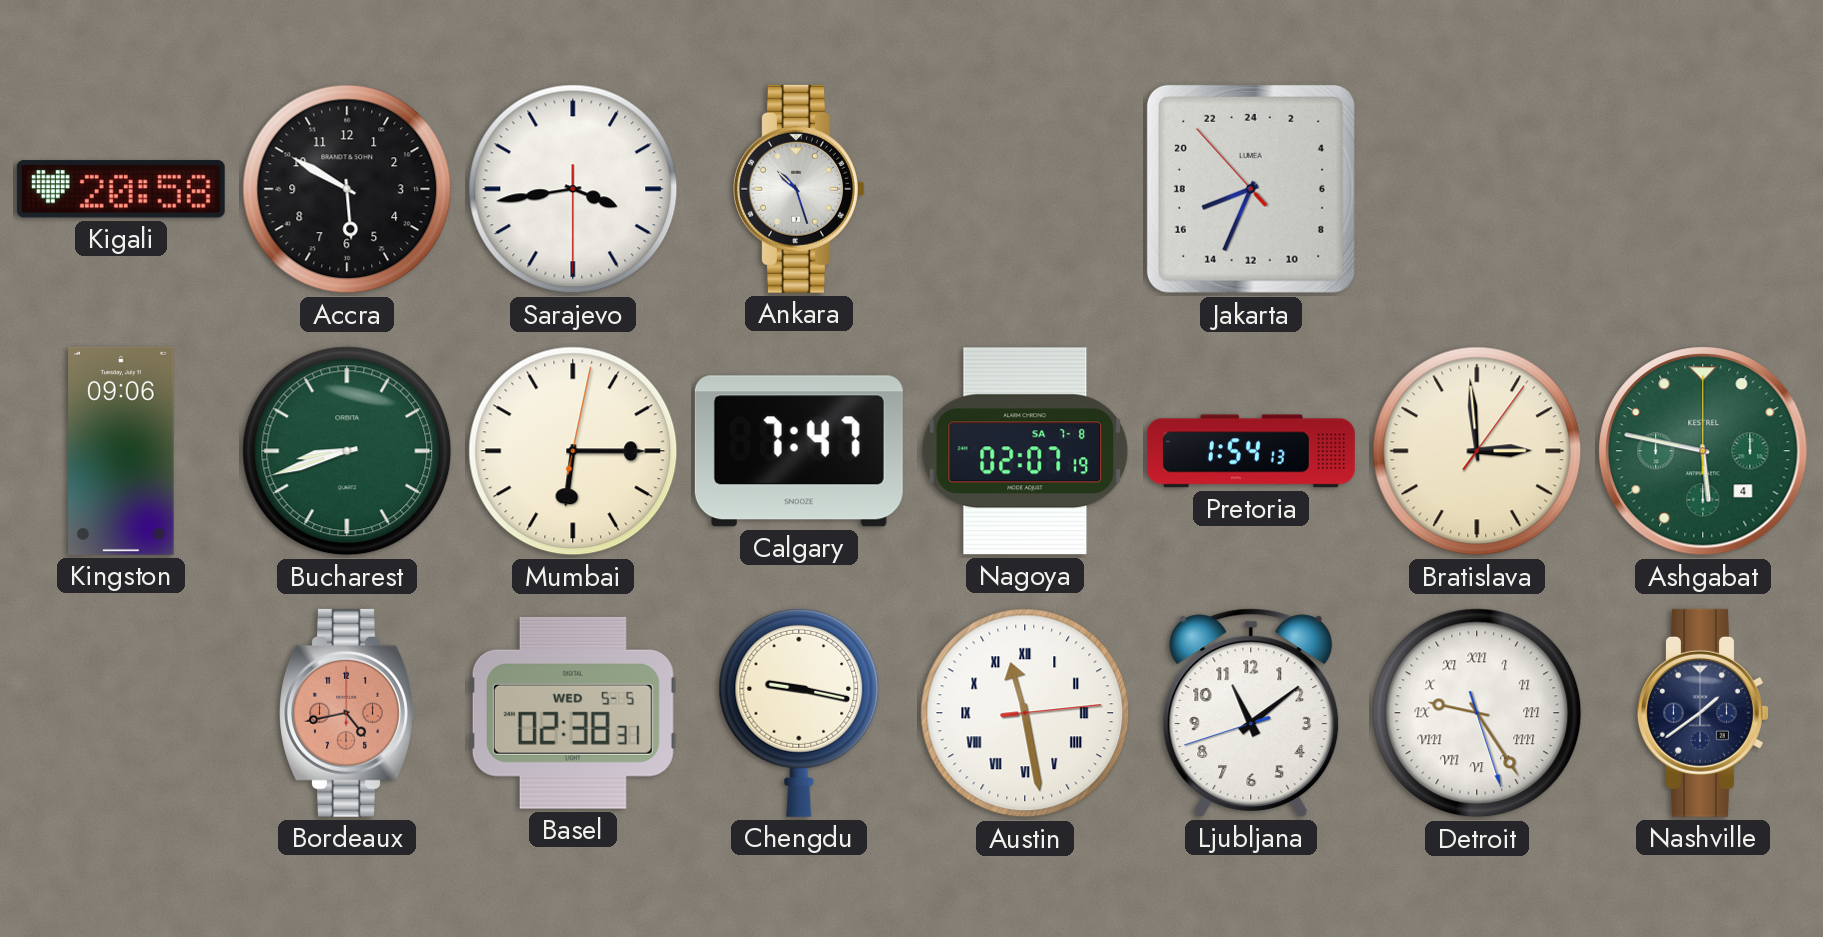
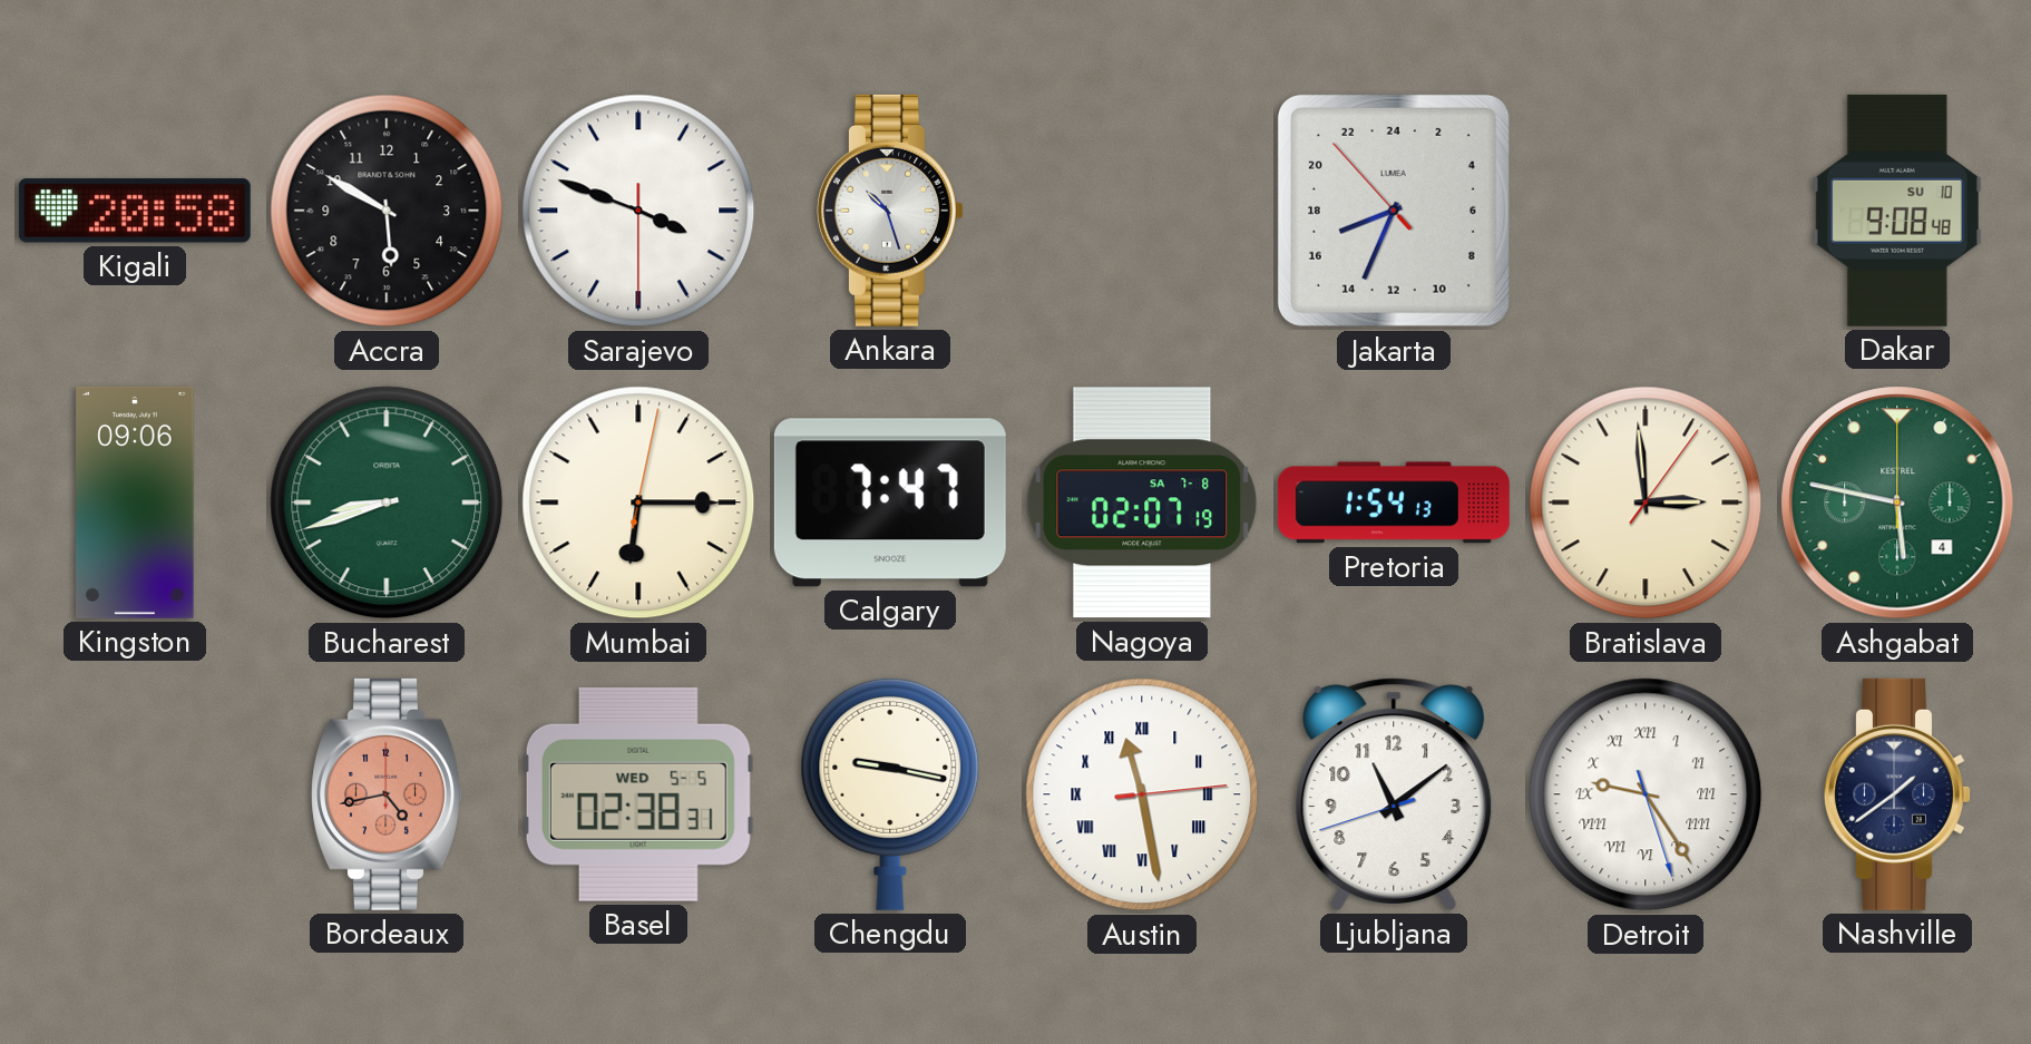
Sarajevo: 3:43 -> 3:48 (638, 211)
Dakar: none -> 9:08 (1897, 211)
